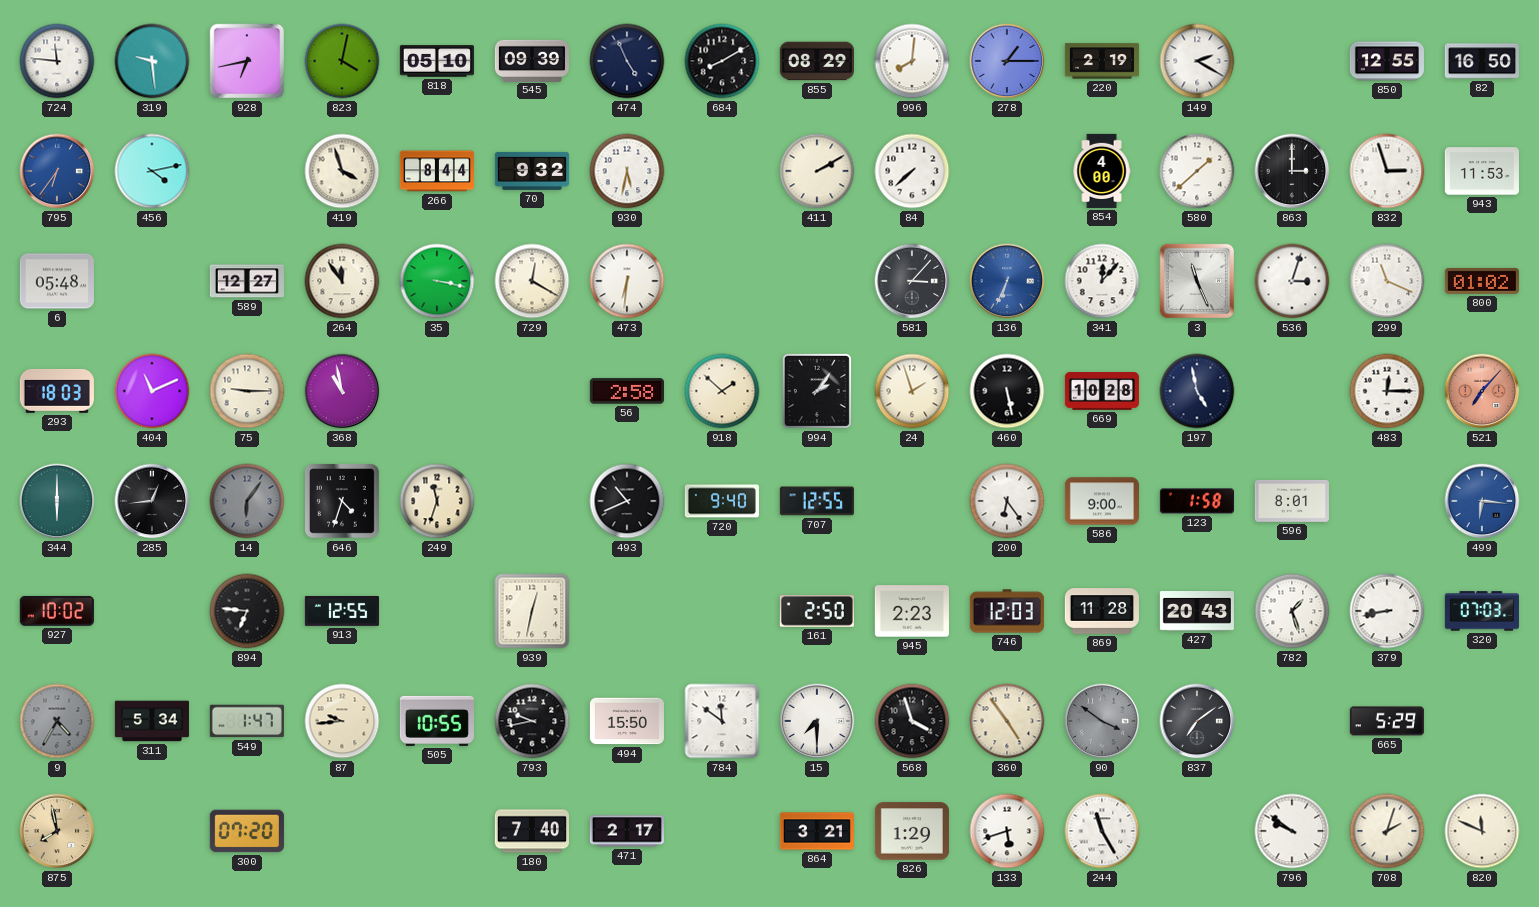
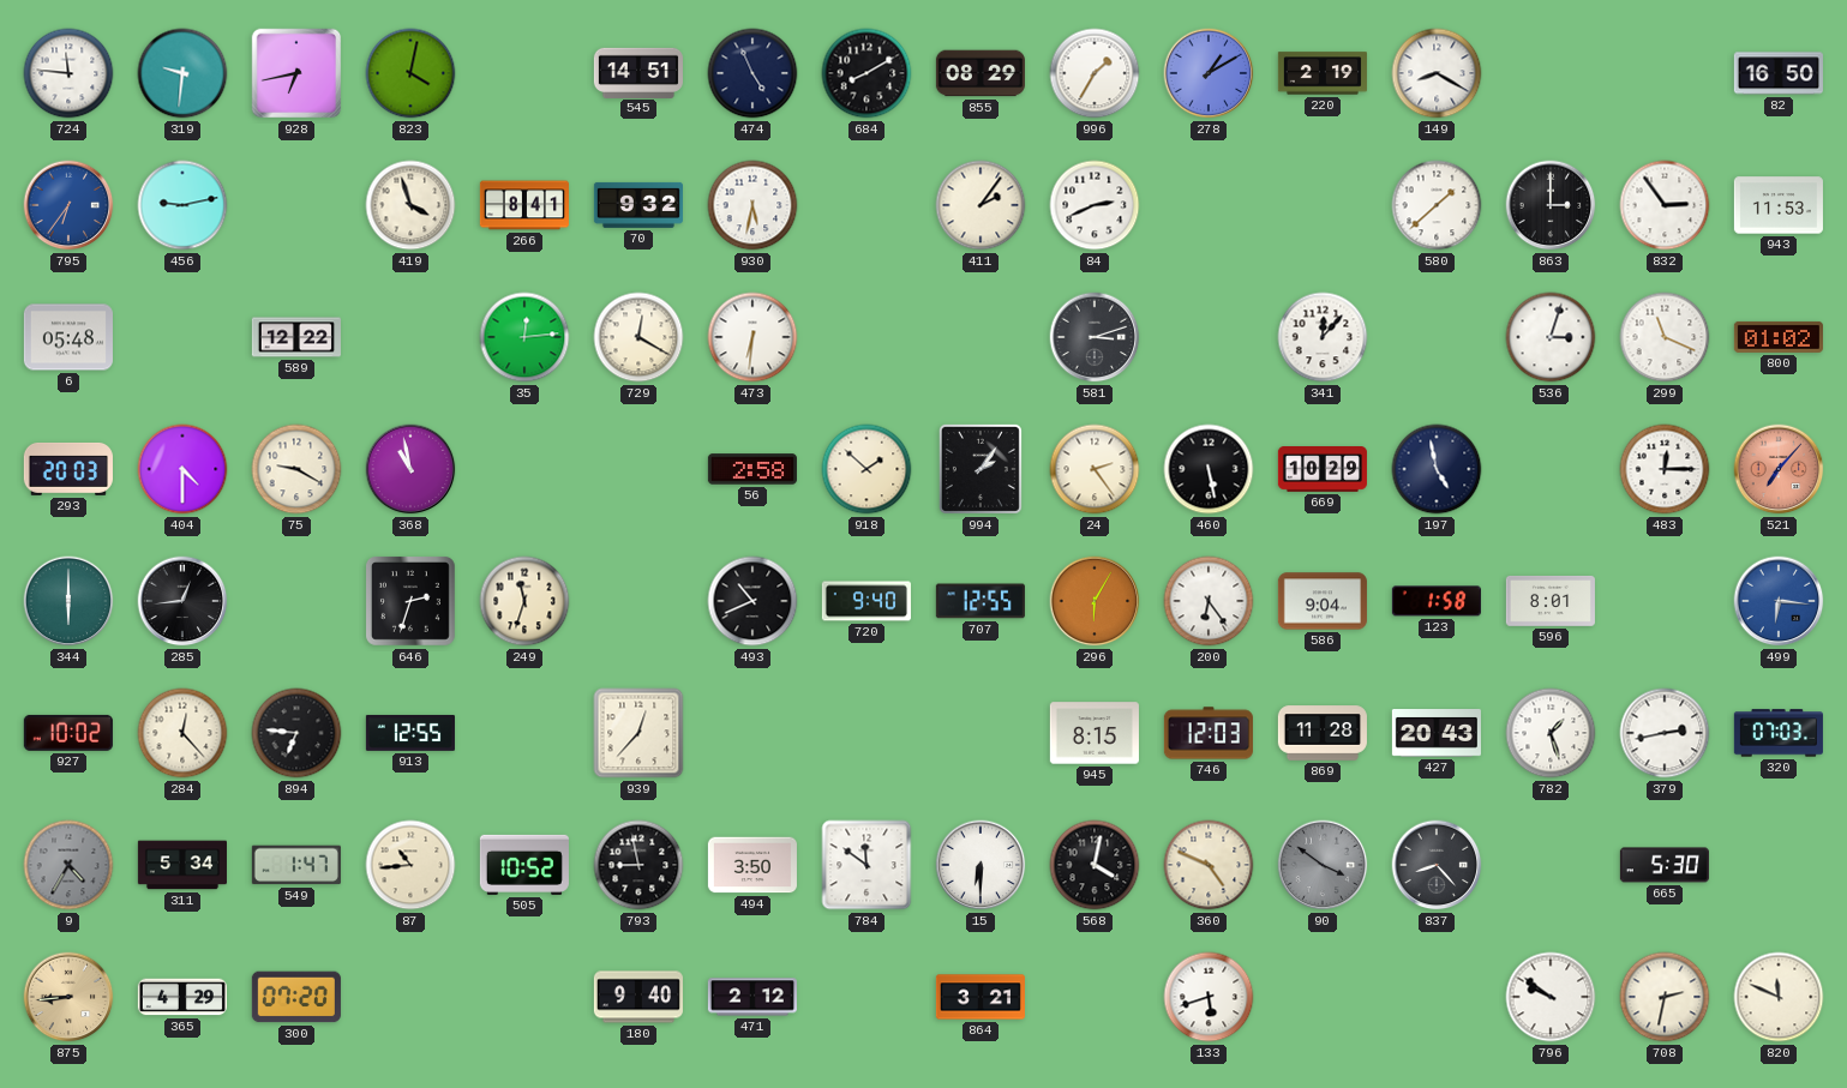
319: 9:29 -> 9:31 (182, 73)
818: 05:10 -> none (437, 61)
545: 09:39 -> 14:51 (638, 72)
996: 8:01 -> 1:35 (1095, 73)
278: 1:15 -> 1:10 (1209, 73)
149: 2:20 -> 8:20 (1437, 73)
850: 12:55 -> none (1387, 61)
456: 4:13 -> 9:13 (182, 205)
266: 8:44 -> 8:41 (524, 205)
411: 2:10 -> 2:06 (981, 205)
84: 7:38 -> 2:41 (1095, 205)
854: 4:00 -> none (1102, 171)
832: 2:57 -> 2:54 (1665, 205)
589: 12:27 -> 12:22 (296, 337)
264: 11:54 -> none (342, 281)
35: 3:17 -> 12:14 (524, 337)
581: 3:07 -> 3:12 (1095, 337)
136: 6:34 -> none (1007, 281)
3: 11:26 -> none (1197, 281)
293: 18:03 -> 20:03 (68, 469)
404: 11:11 -> 4:30 (182, 469)
75: 9:15 -> 9:20 (296, 469)
24: 1:57 -> 2:24 (1095, 469)
669: 10:28 -> 10:29 (1323, 470)
14: 6:06 -> none (247, 501)
646: 4:33 -> 2:33 (412, 602)
296: none -> 6:05 (1095, 601)
586: 9:00 -> 9:04 (1323, 601)
284: none -> 12:23 (182, 733)
939: 12:32 -> 12:37 (638, 733)
161: 2:50 -> none (817, 611)
945: 2:23 -> 8:15 (1095, 733)
379: 8:43 -> 2:43 (1665, 733)
87: 9:44 -> 10:44 (410, 865)
505: 10:55 -> 10:52 (524, 865)
793: 9:43 -> 8:58 (638, 865)
494: 15:50 -> 3:50 (752, 865)
15: 7:30 -> 6:30 (981, 865)
568: 3:57 -> 4:02 (1095, 865)
360: 4:54 -> 4:49 (1209, 865)
837: 7:09 -> 8:23 (1437, 865)
665: 5:29 -> 5:30 (1665, 865)
875: 7:58 -> 8:44 (68, 997)
365: none -> 4:29 (182, 997)
180: 7:40 -> 9:40 (638, 997)
471: 2:17 -> 2:12 (752, 997)
826: 1:29 -> none (912, 831)
244: 11:25 -> none (1102, 831)
708: 2:03 -> 2:32 (1665, 997)
